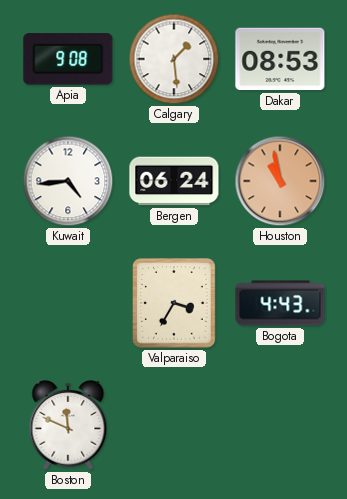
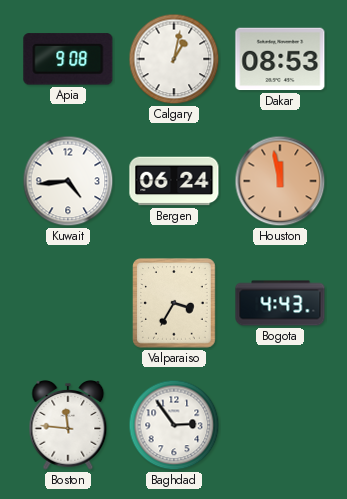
Calgary: 1:29 -> 1:02 (174, 59)
Houston: 10:58 -> 11:58 (280, 181)
Boston: 11:49 -> 11:46 (68, 425)
Baghdad: none -> 2:54 (174, 425)
